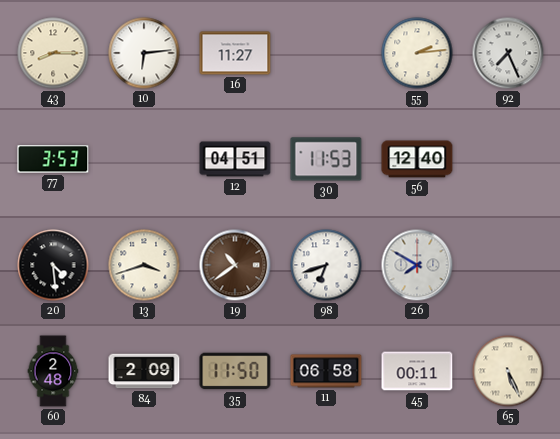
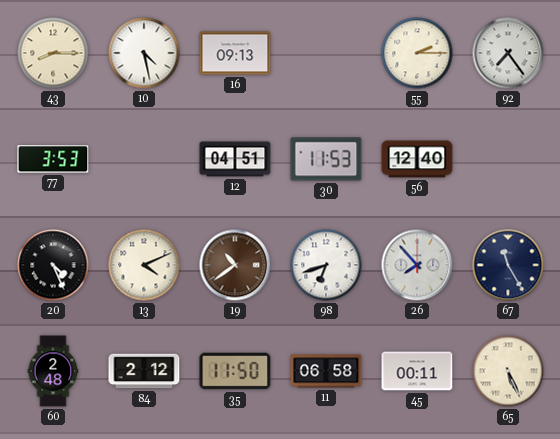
10: 6:14 -> 4:28 (144, 53)
16: 11:27 -> 09:13 (235, 53)
55: 2:14 -> 2:15 (417, 53)
92: 7:26 -> 7:24 (508, 53)
20: 4:29 -> 4:26 (53, 265)
13: 3:42 -> 4:11 (144, 265)
26: 7:50 -> 7:53 (417, 265)
67: none -> 11:25 (508, 265)
84: 2:09 -> 2:12 (144, 371)
